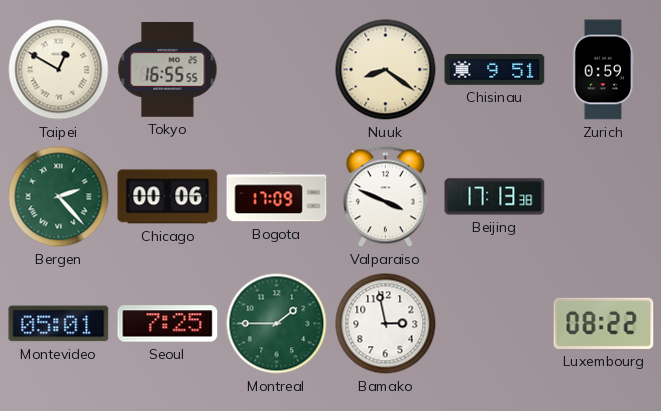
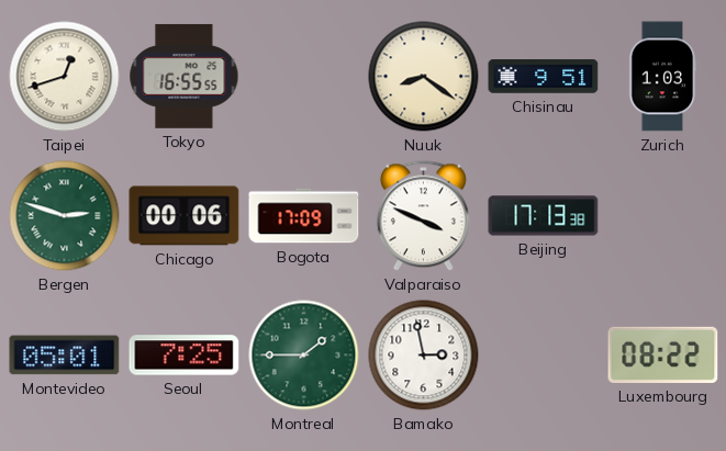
Taipei: 12:50 -> 12:42 (65, 77)
Zurich: 0:59 -> 1:03 (663, 77)
Bergen: 2:23 -> 2:48 (65, 216)
